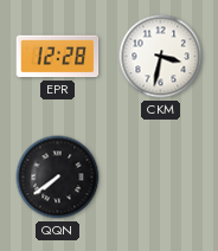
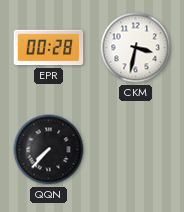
EPR: 12:28 -> 00:28 (49, 48)
QQN: 7:39 -> 7:37 (49, 150)
